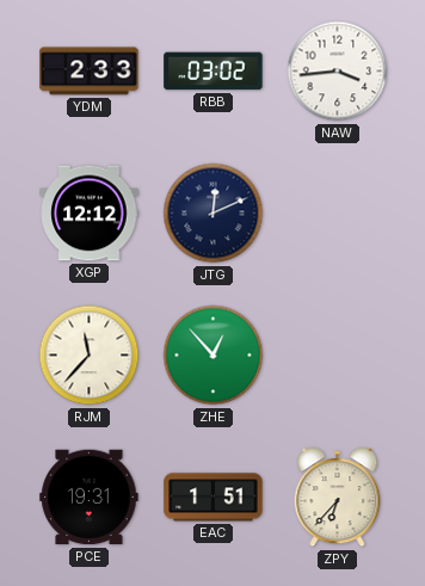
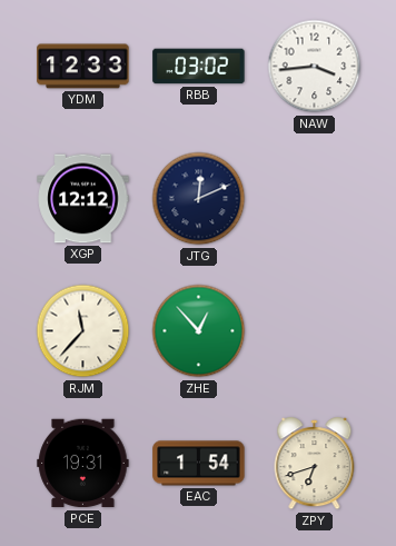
YDM: 2:33 -> 12:33 (83, 67)
EAC: 1:51 -> 1:54 (199, 464)
ZPY: 6:37 -> 6:42 (315, 464)
